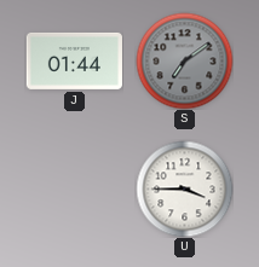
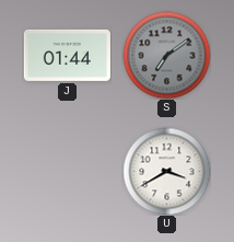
U: 3:45 -> 3:40 (166, 171)
